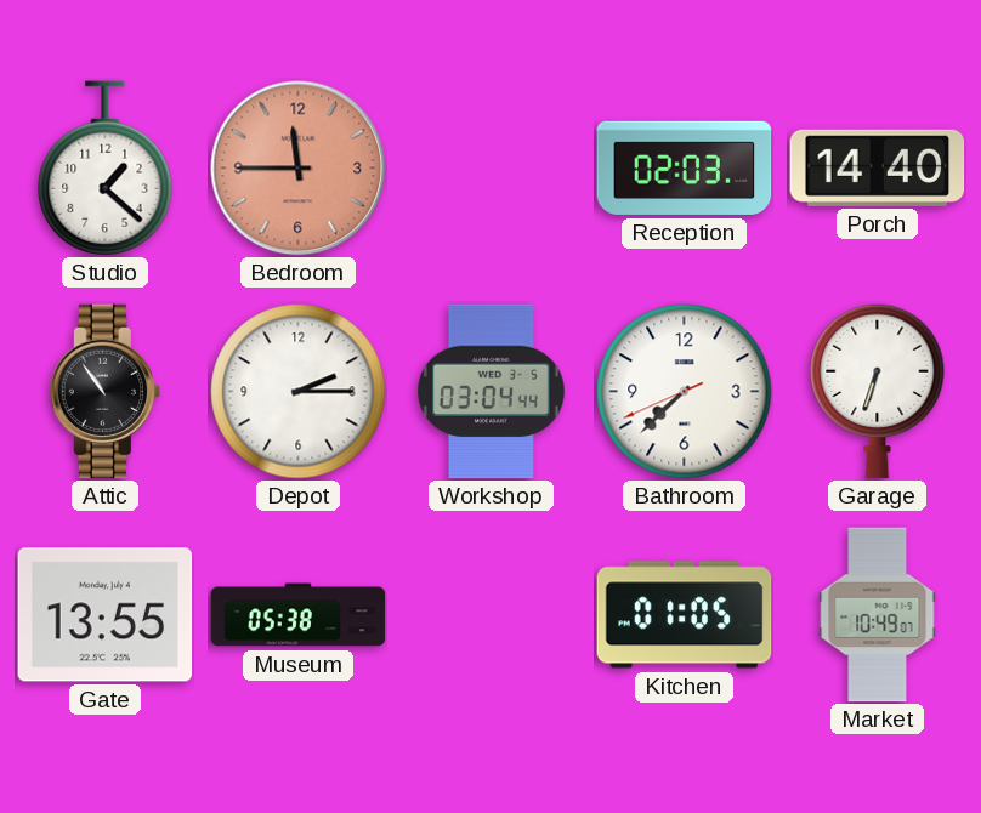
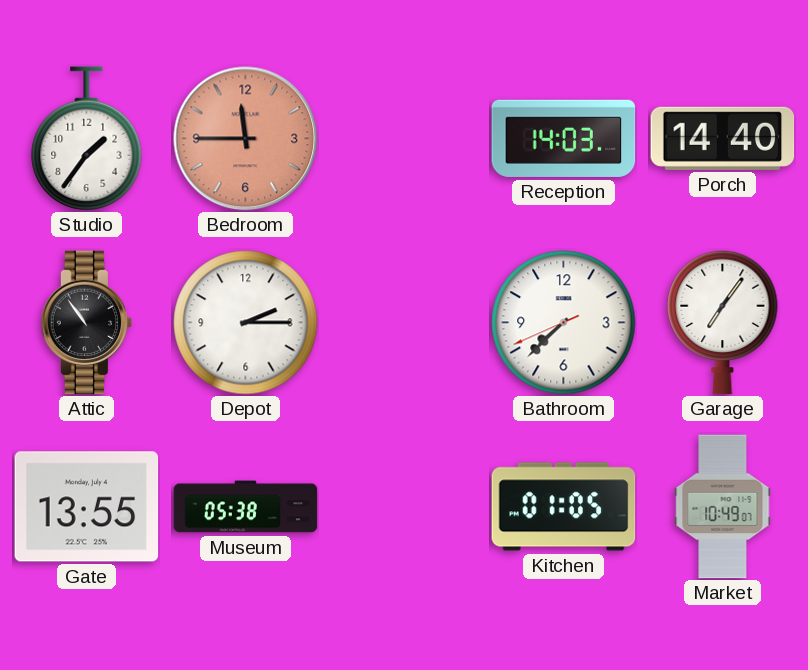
Studio: 1:22 -> 1:36 (87, 138)
Reception: 02:03 -> 14:03 (564, 138)
Workshop: 03:04 -> none (492, 392)
Garage: 6:33 -> 7:06 (723, 322)
